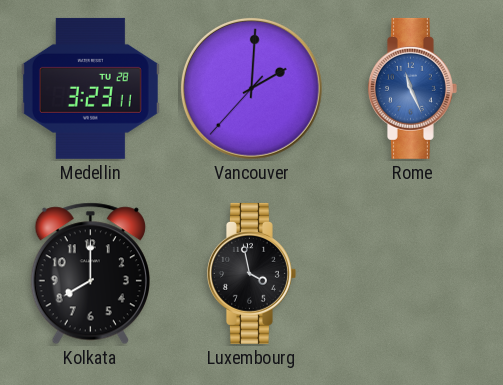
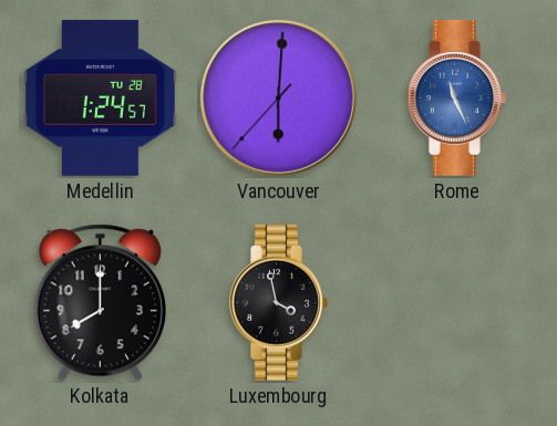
Medellin: 3:23 -> 1:24 (100, 97)
Vancouver: 2:00 -> 6:00 (278, 97)
